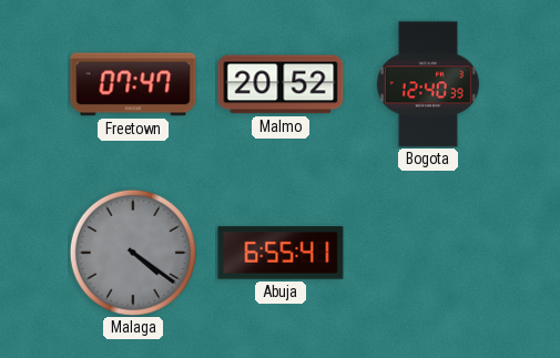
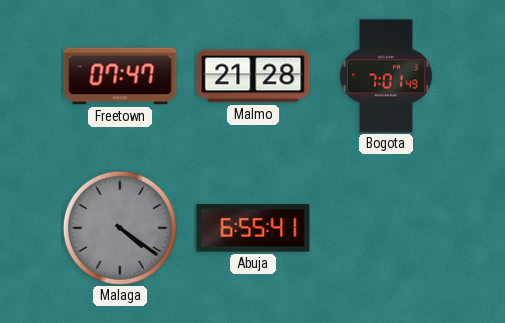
Malmo: 20:52 -> 21:28 (253, 76)
Bogota: 12:40 -> 7:01 (386, 76)
